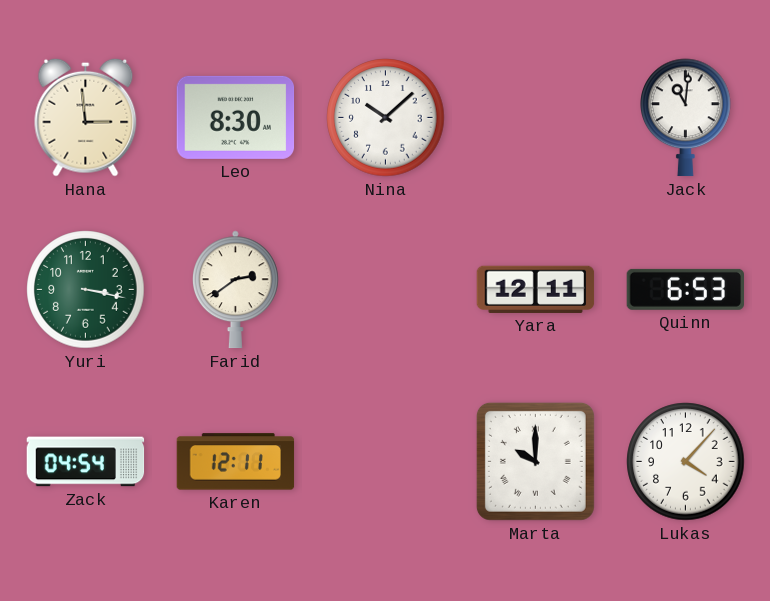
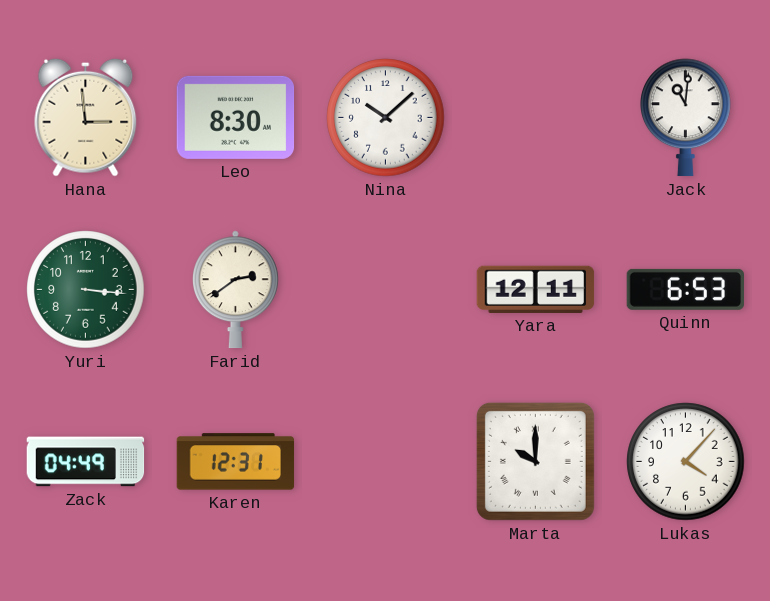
Yuri: 3:17 -> 3:16 (86, 290)
Zack: 04:54 -> 04:49 (86, 462)
Karen: 12:11 -> 12:31 (236, 462)
